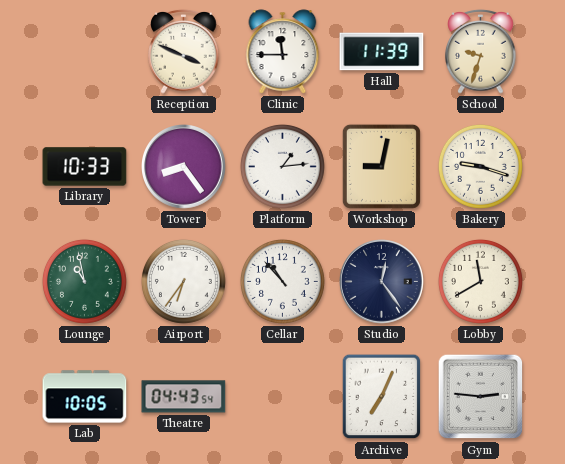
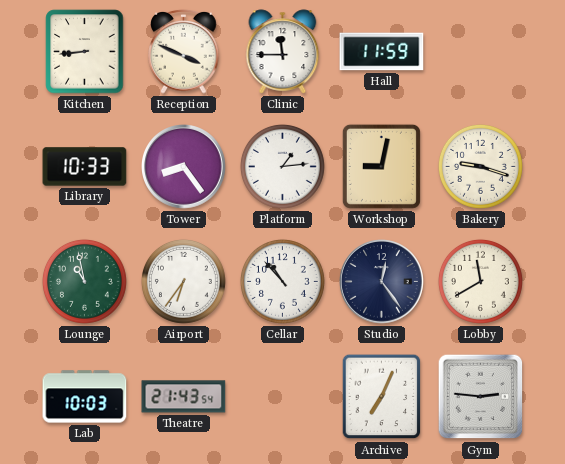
Kitchen: none -> 8:44 (85, 52)
Hall: 11:39 -> 11:59 (382, 52)
School: 9:33 -> none (481, 51)
Lab: 10:05 -> 10:03 (85, 397)
Theatre: 04:43 -> 21:43 (184, 397)
